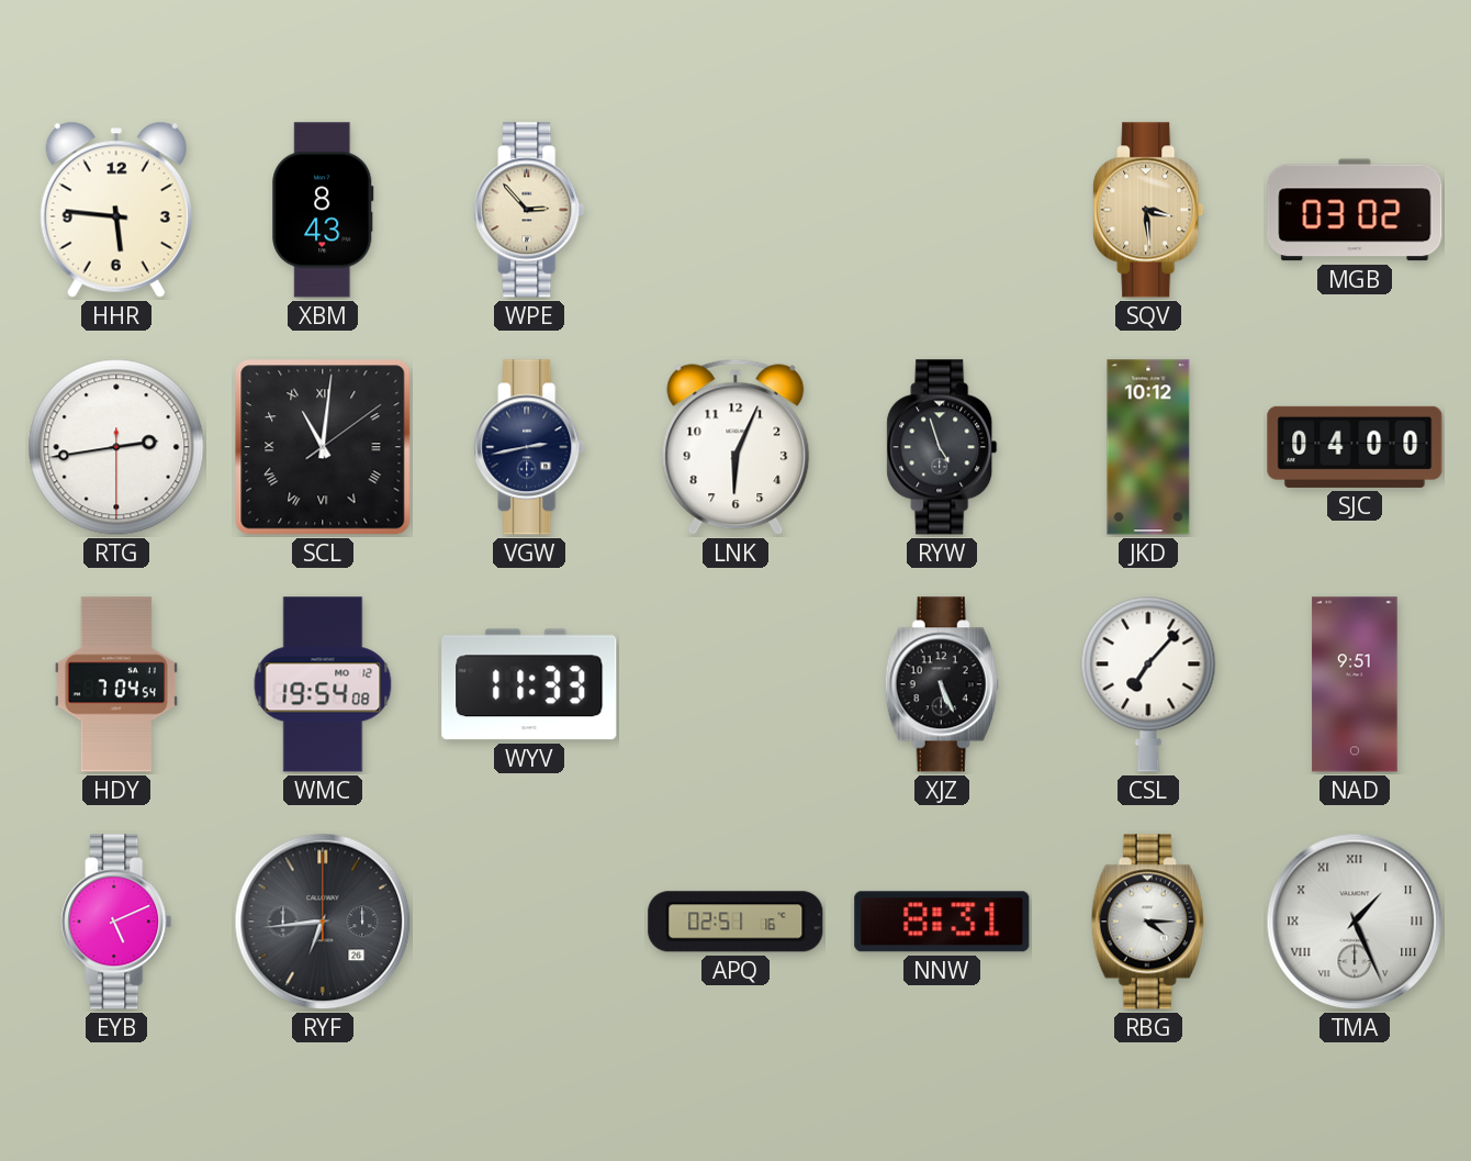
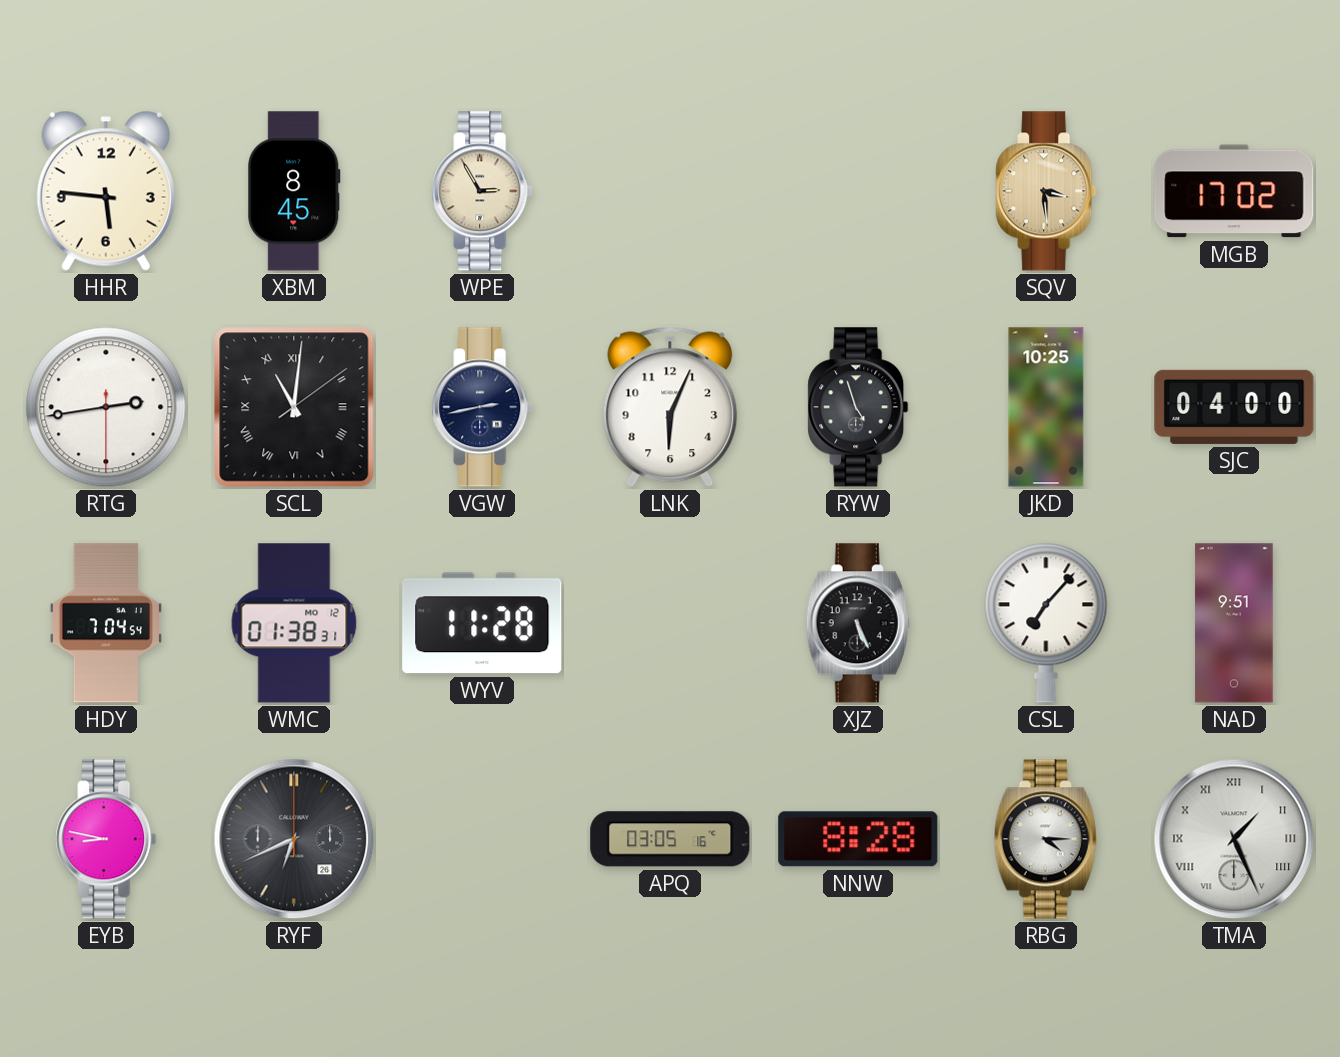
XBM: 8:43 -> 8:45 (294, 191)
WPE: 2:53 -> 2:55 (482, 191)
MGB: 03:02 -> 17:02 (1234, 191)
JKD: 10:12 -> 10:25 (1046, 407)
WMC: 19:54 -> 01:38 (294, 623)
WYV: 11:33 -> 11:28 (482, 623)
EYB: 5:11 -> 8:47 (106, 839)
RYF: 6:44 -> 6:41 (294, 839)
APQ: 02:51 -> 03:05 (670, 839)
NNW: 8:31 -> 8:28 (858, 839)
